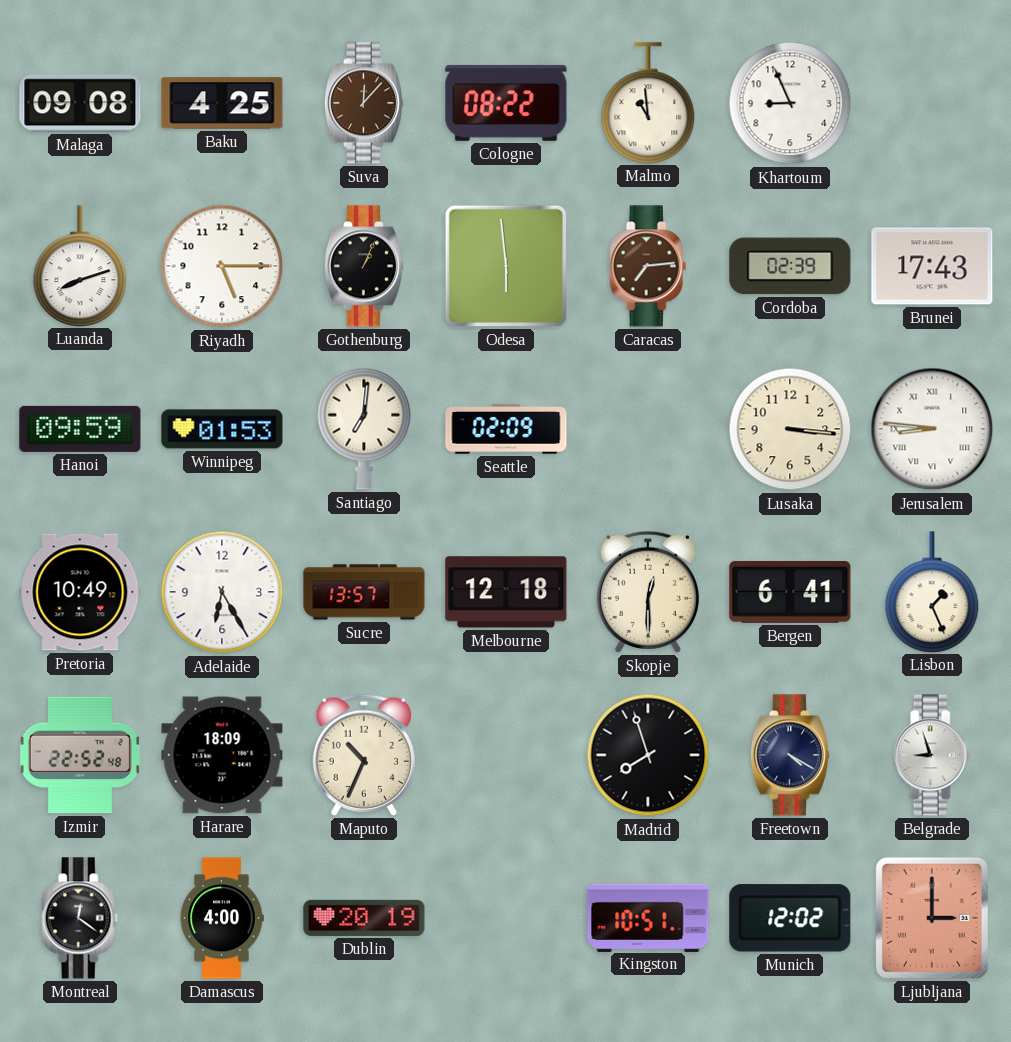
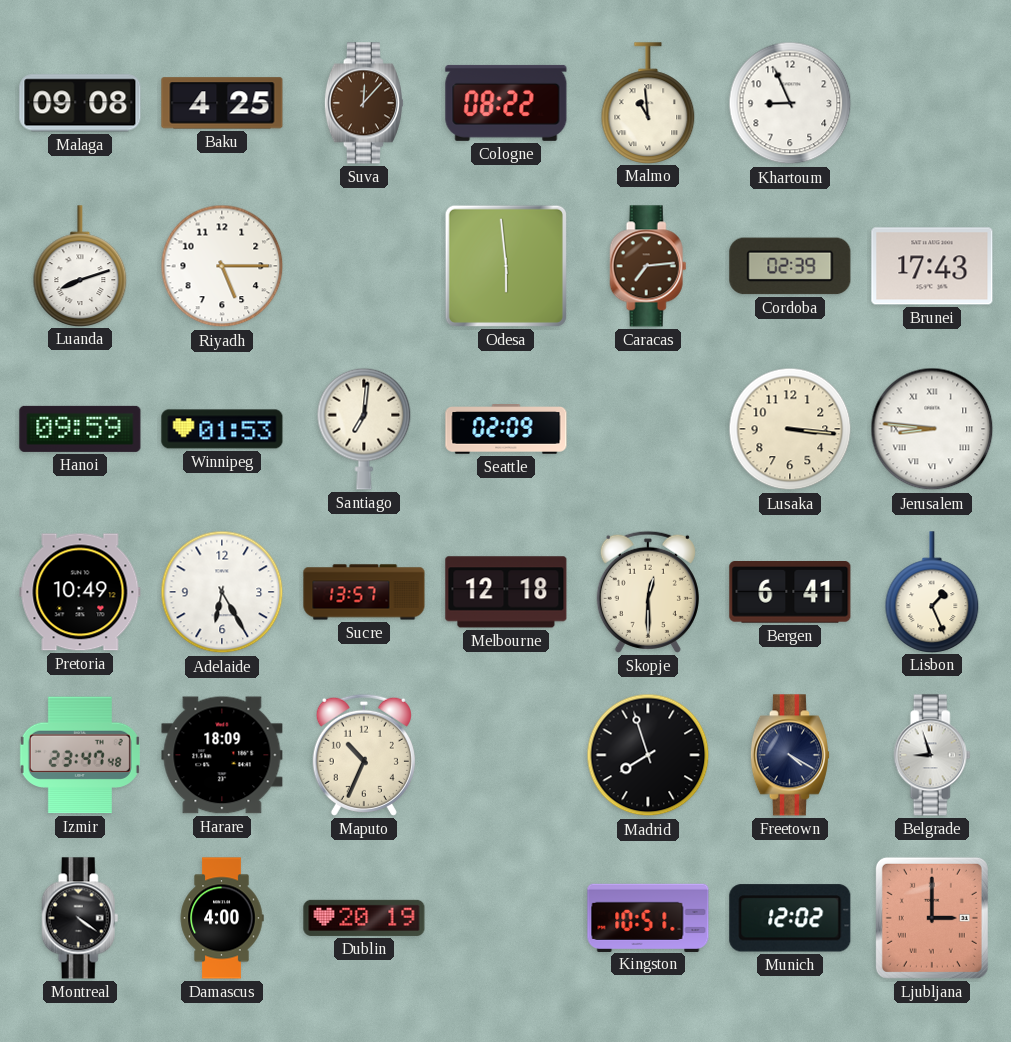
Gothenburg: 1:04 -> none (364, 266)
Izmir: 22:52 -> 23:47 (80, 755)
Montreal: 12:21 -> 4:21 (80, 918)
